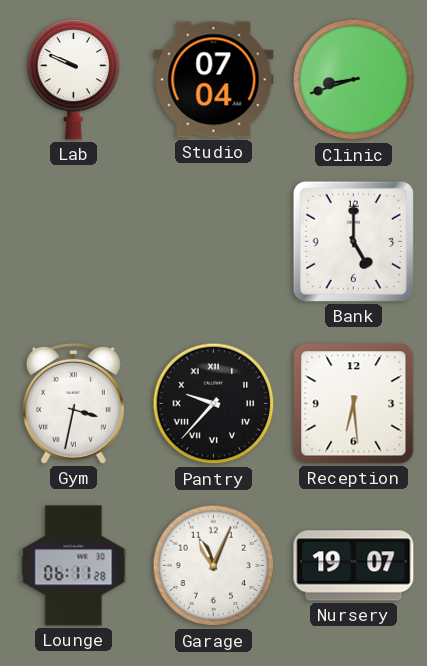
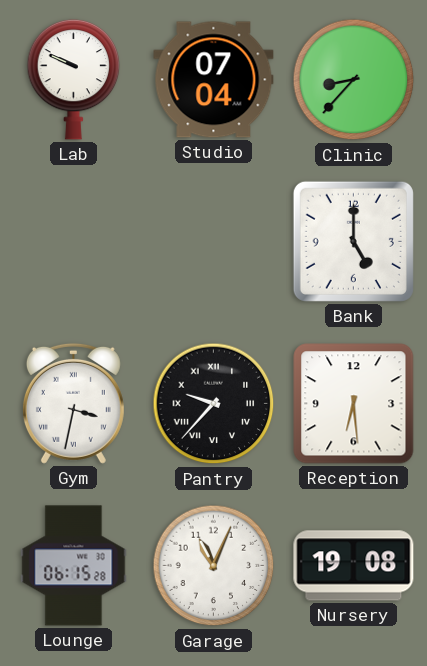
Clinic: 8:42 -> 8:37 (354, 80)
Lounge: 06:11 -> 06:15 (74, 566)
Nursery: 19:07 -> 19:08 (354, 566)
